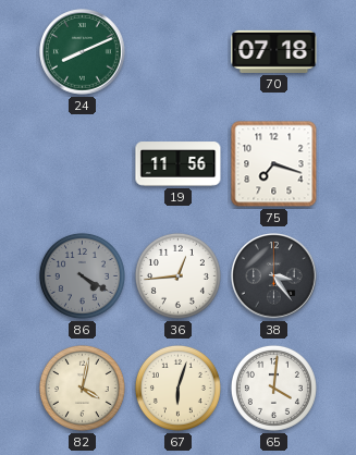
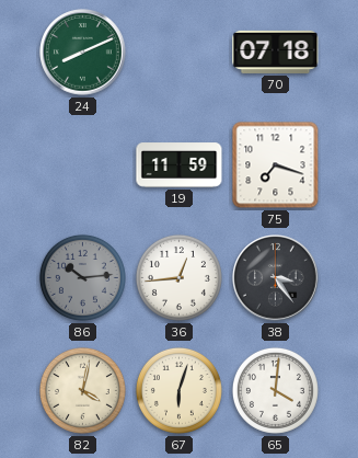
19: 11:56 -> 11:59 (180, 165)
86: 4:20 -> 10:14 (82, 277)
